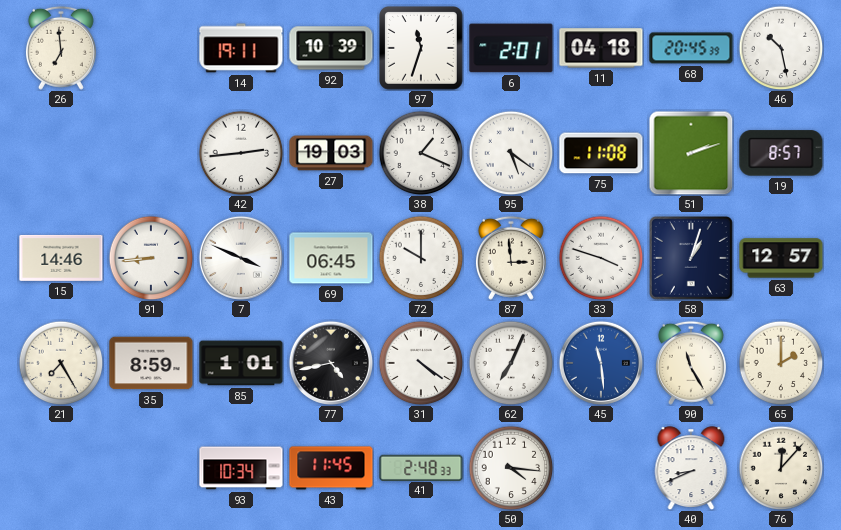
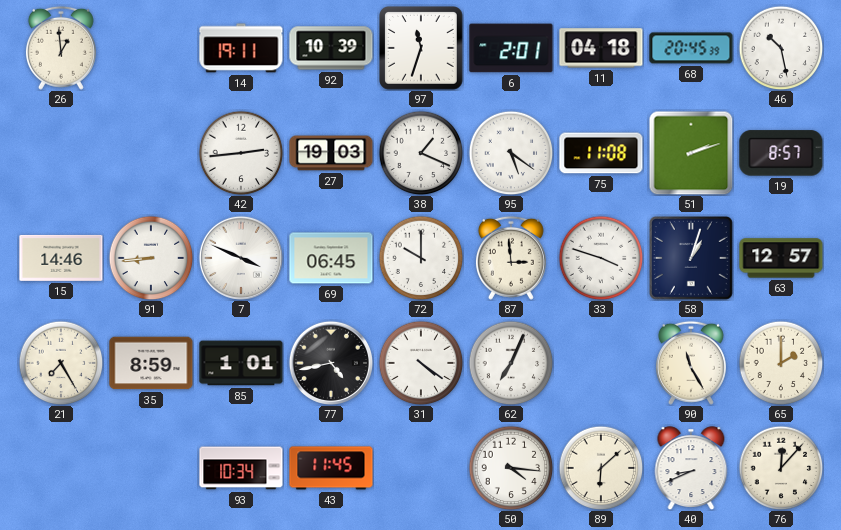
26: 6:59 -> 12:59 (61, 48)
45: 11:29 -> none (600, 362)
41: 2:48 -> none (421, 467)
89: none -> 6:08 (601, 468)
